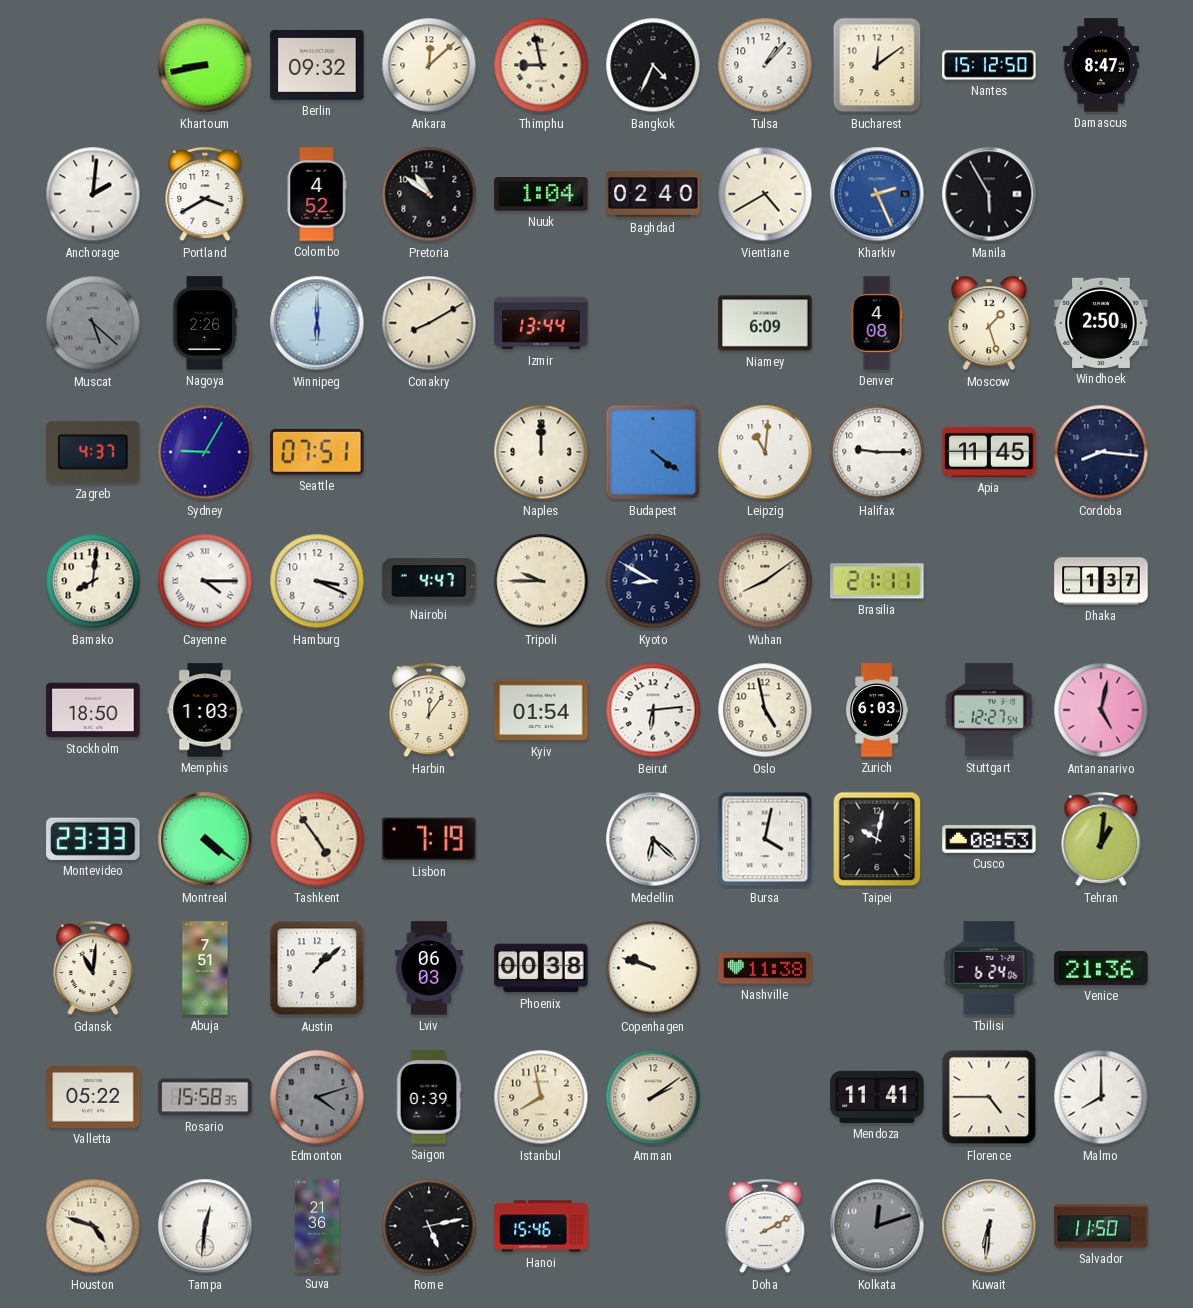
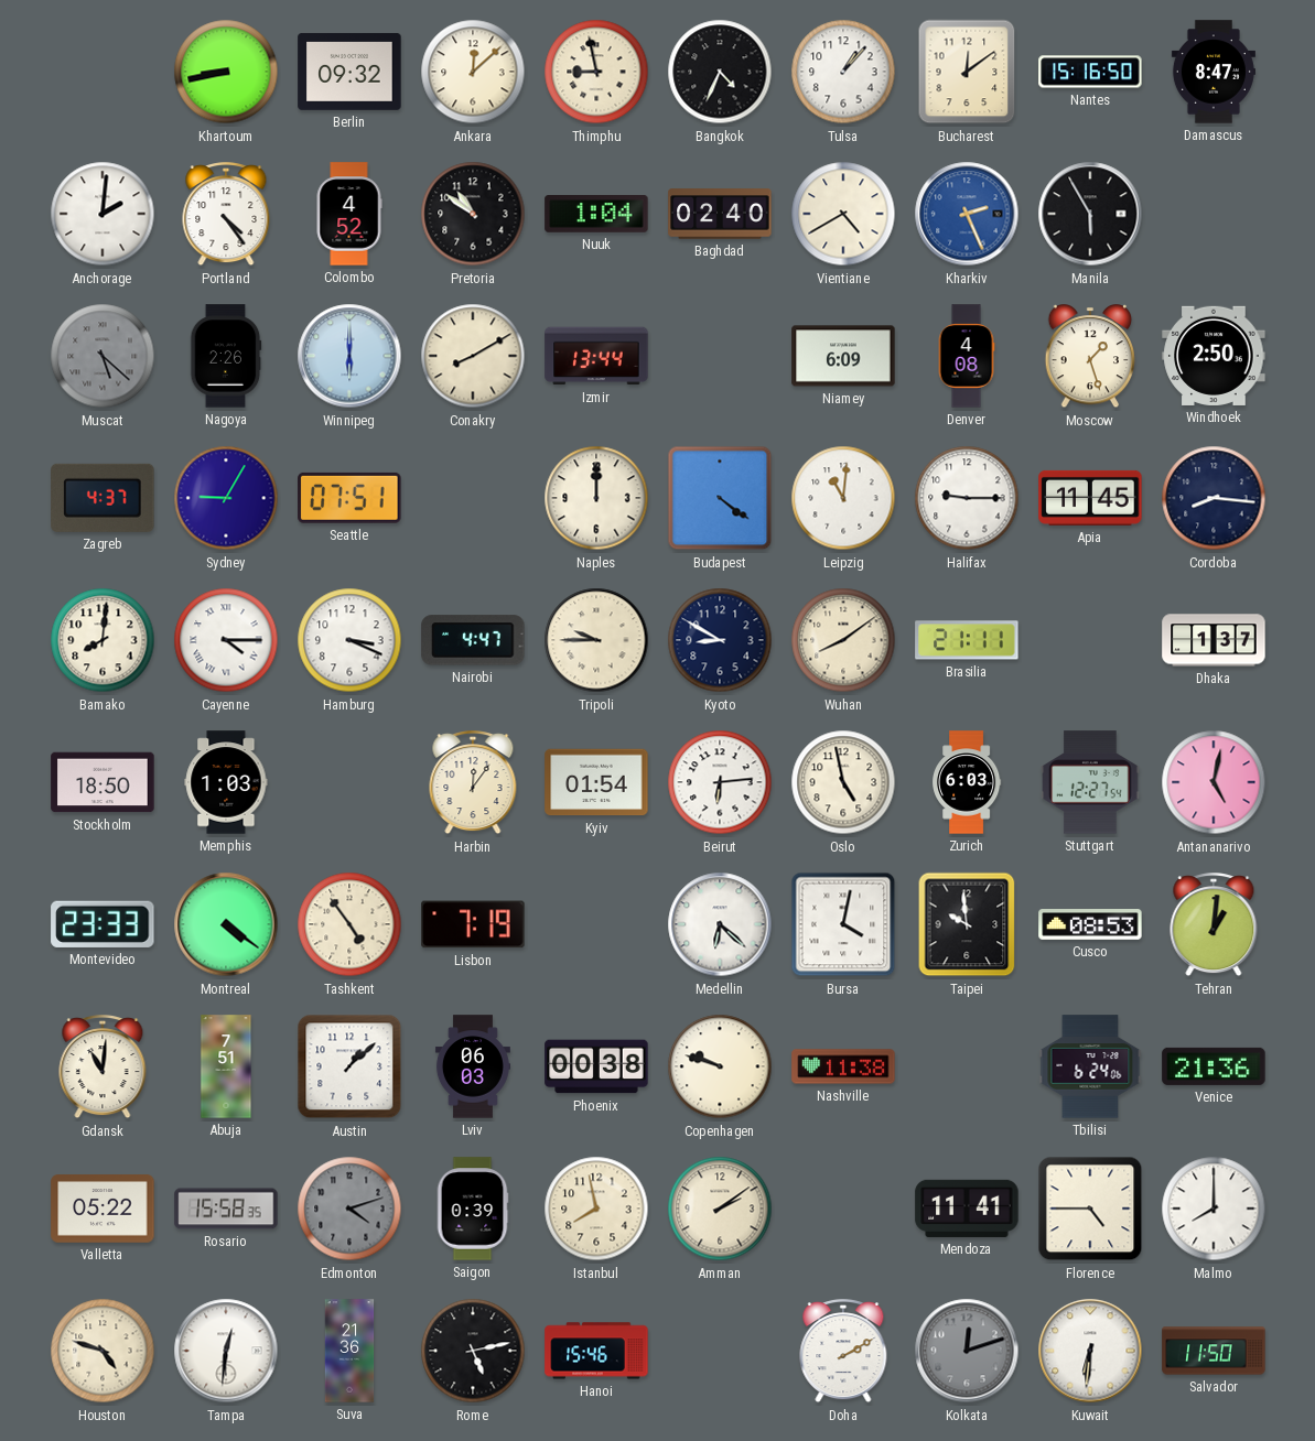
Nantes: 15:12 -> 15:16 (1090, 72)
Portland: 3:40 -> 4:24 (226, 215)
Taipei: 10:02 -> 9:59 (967, 924)
